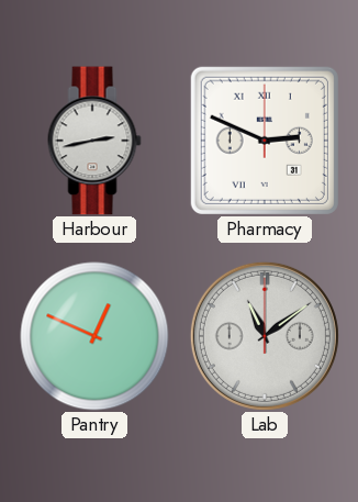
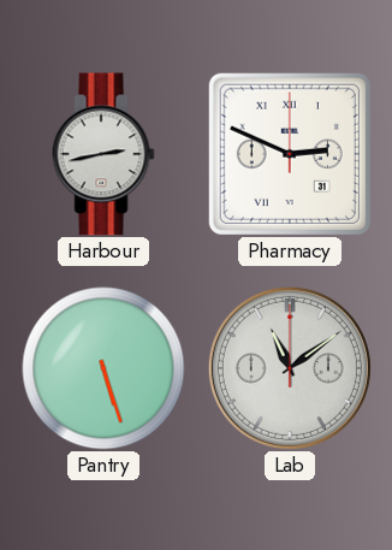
Pantry: 12:49 -> 5:27 (103, 368)
